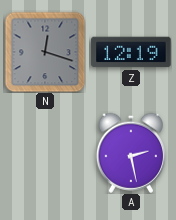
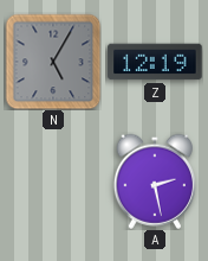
N: 12:18 -> 5:05 (53, 62)
